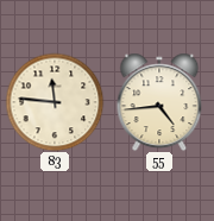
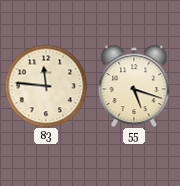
55: 4:44 -> 5:18 (134, 86)
